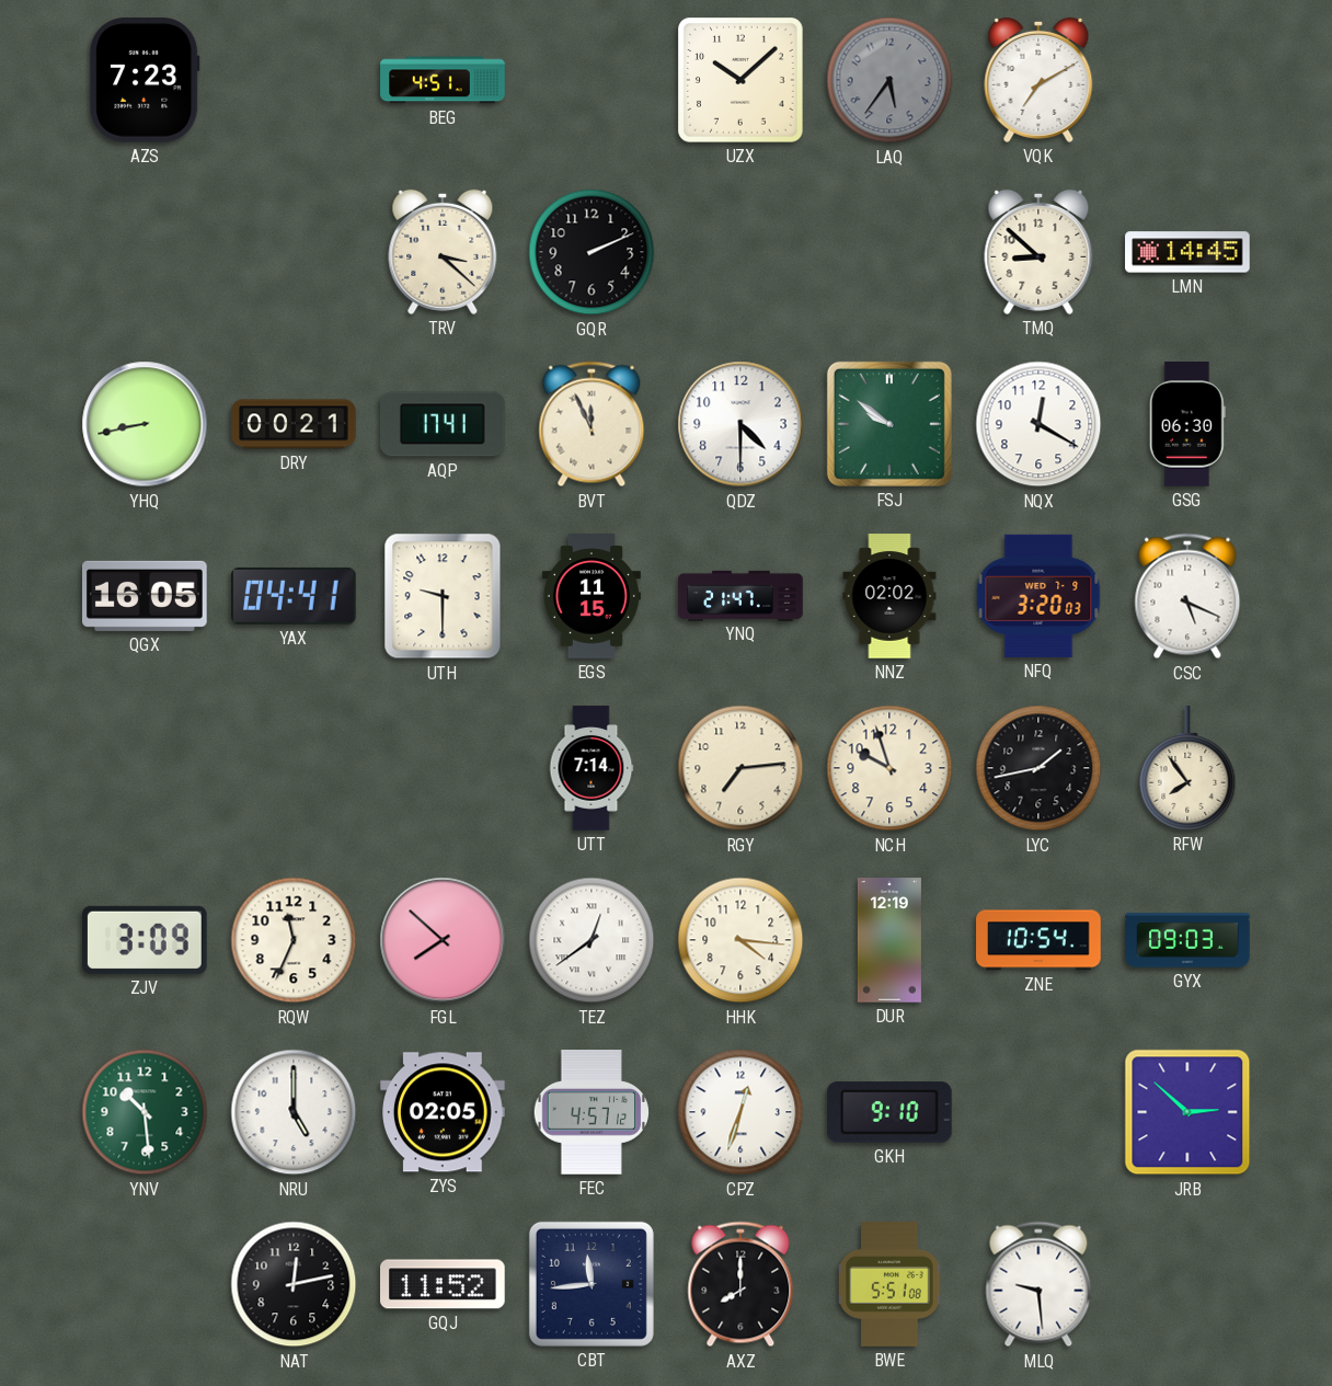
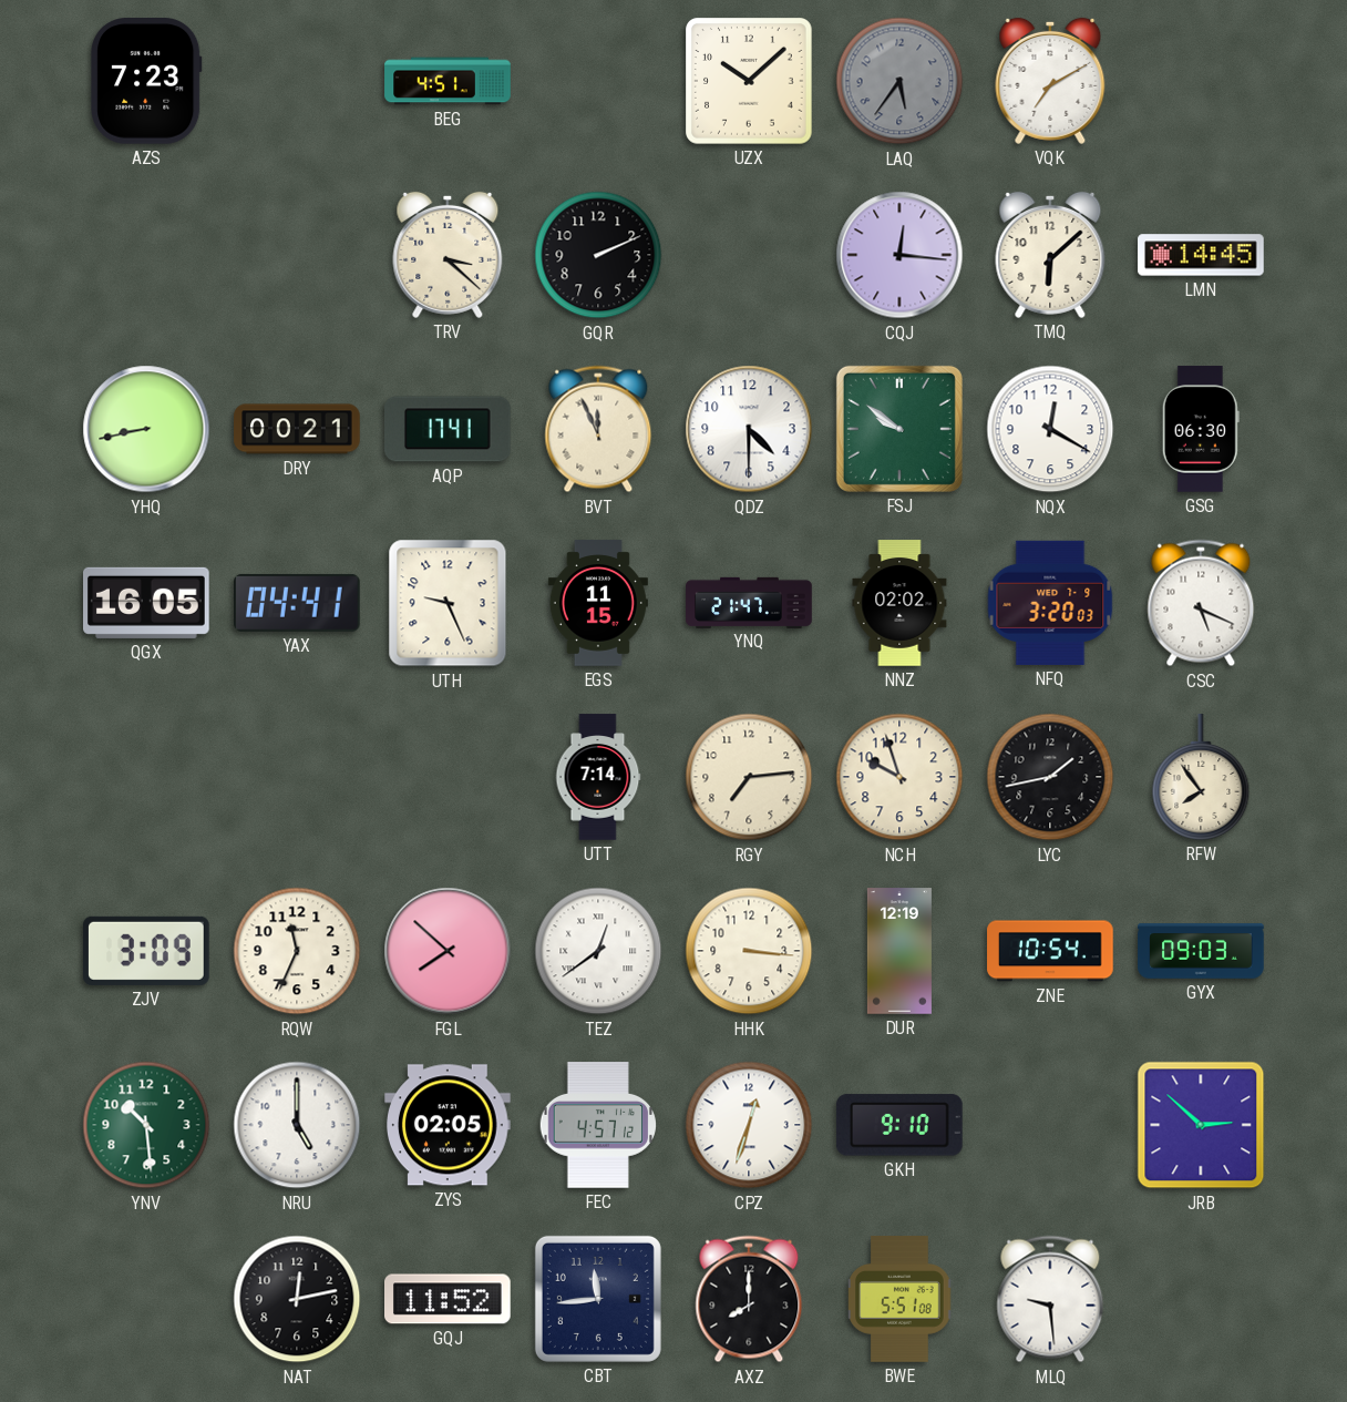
CQJ: none -> 12:16 (899, 255)
TMQ: 8:52 -> 6:08 (1050, 255)
UTH: 9:30 -> 9:26 (448, 603)
HHK: 4:16 -> 3:16 (749, 951)
